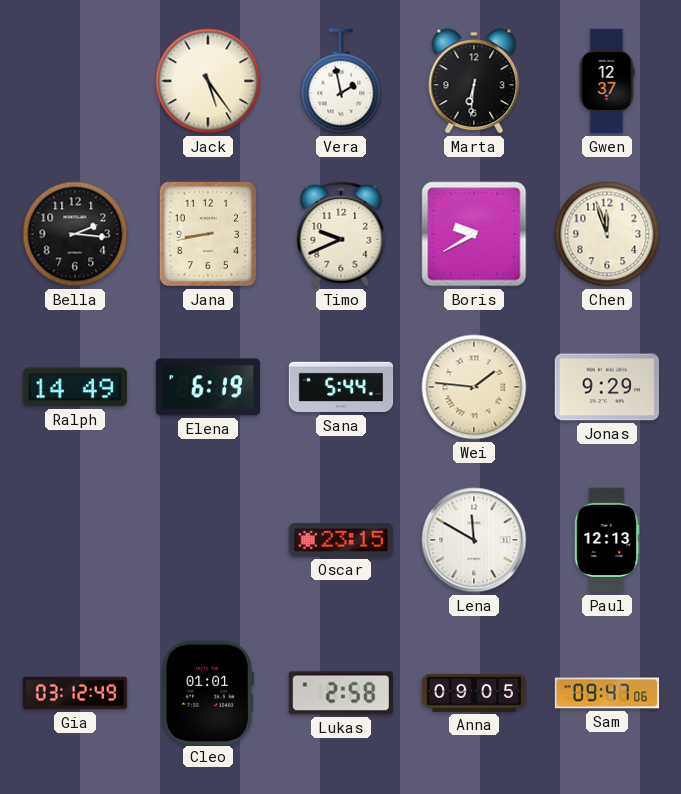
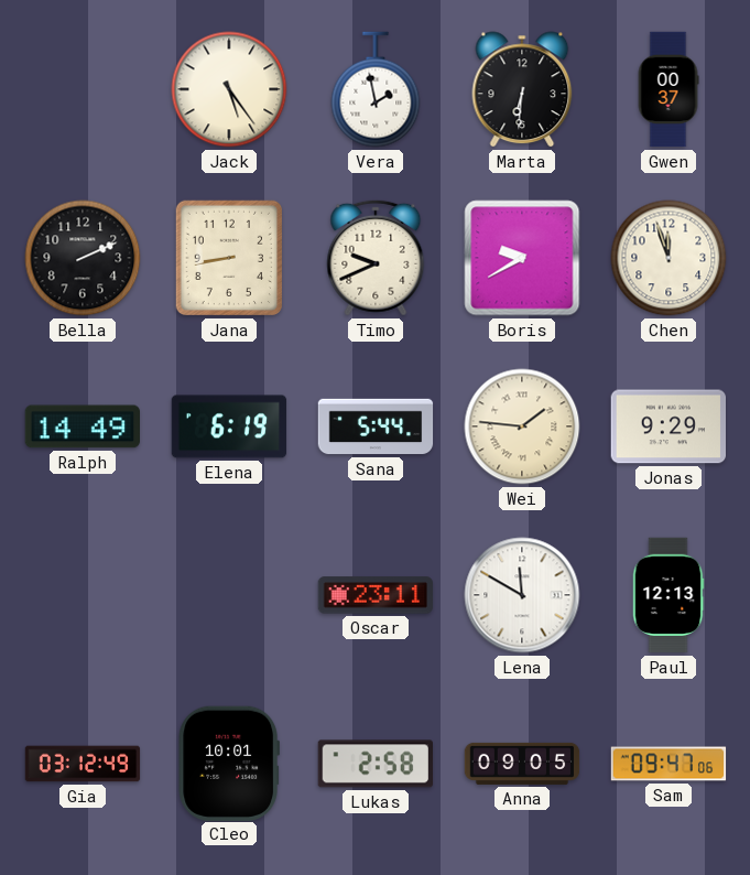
Gwen: 12:37 -> 00:37 (669, 89)
Bella: 2:16 -> 2:11 (83, 258)
Oscar: 23:15 -> 23:11 (376, 595)
Cleo: 01:01 -> 10:01 (228, 763)
